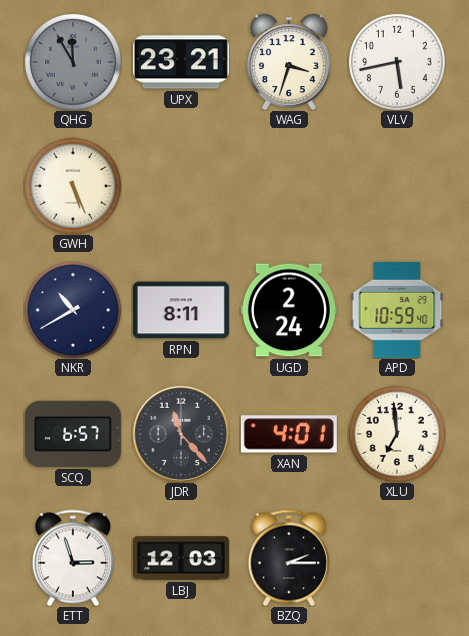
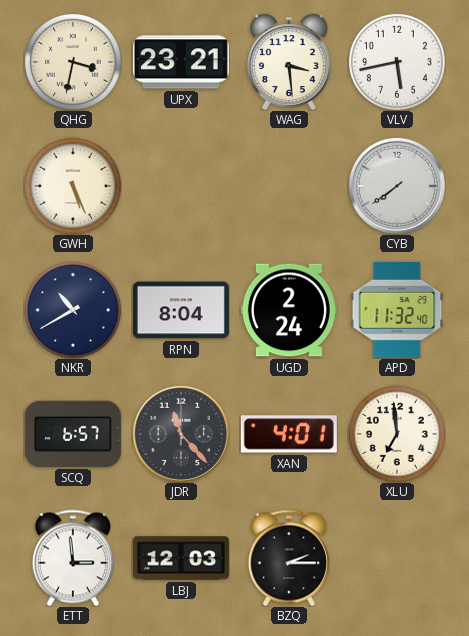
QHG: 11:55 -> 3:32 (73, 62)
QHG dial: grey -> cream (73, 62)
WAG: 3:33 -> 3:29 (290, 62)
CYB: none -> 7:39 (397, 186)
RPN: 8:11 -> 8:04 (181, 310)
APD: 10:59 -> 11:32 (397, 310)
ETT: 2:57 -> 2:59 (73, 558)
